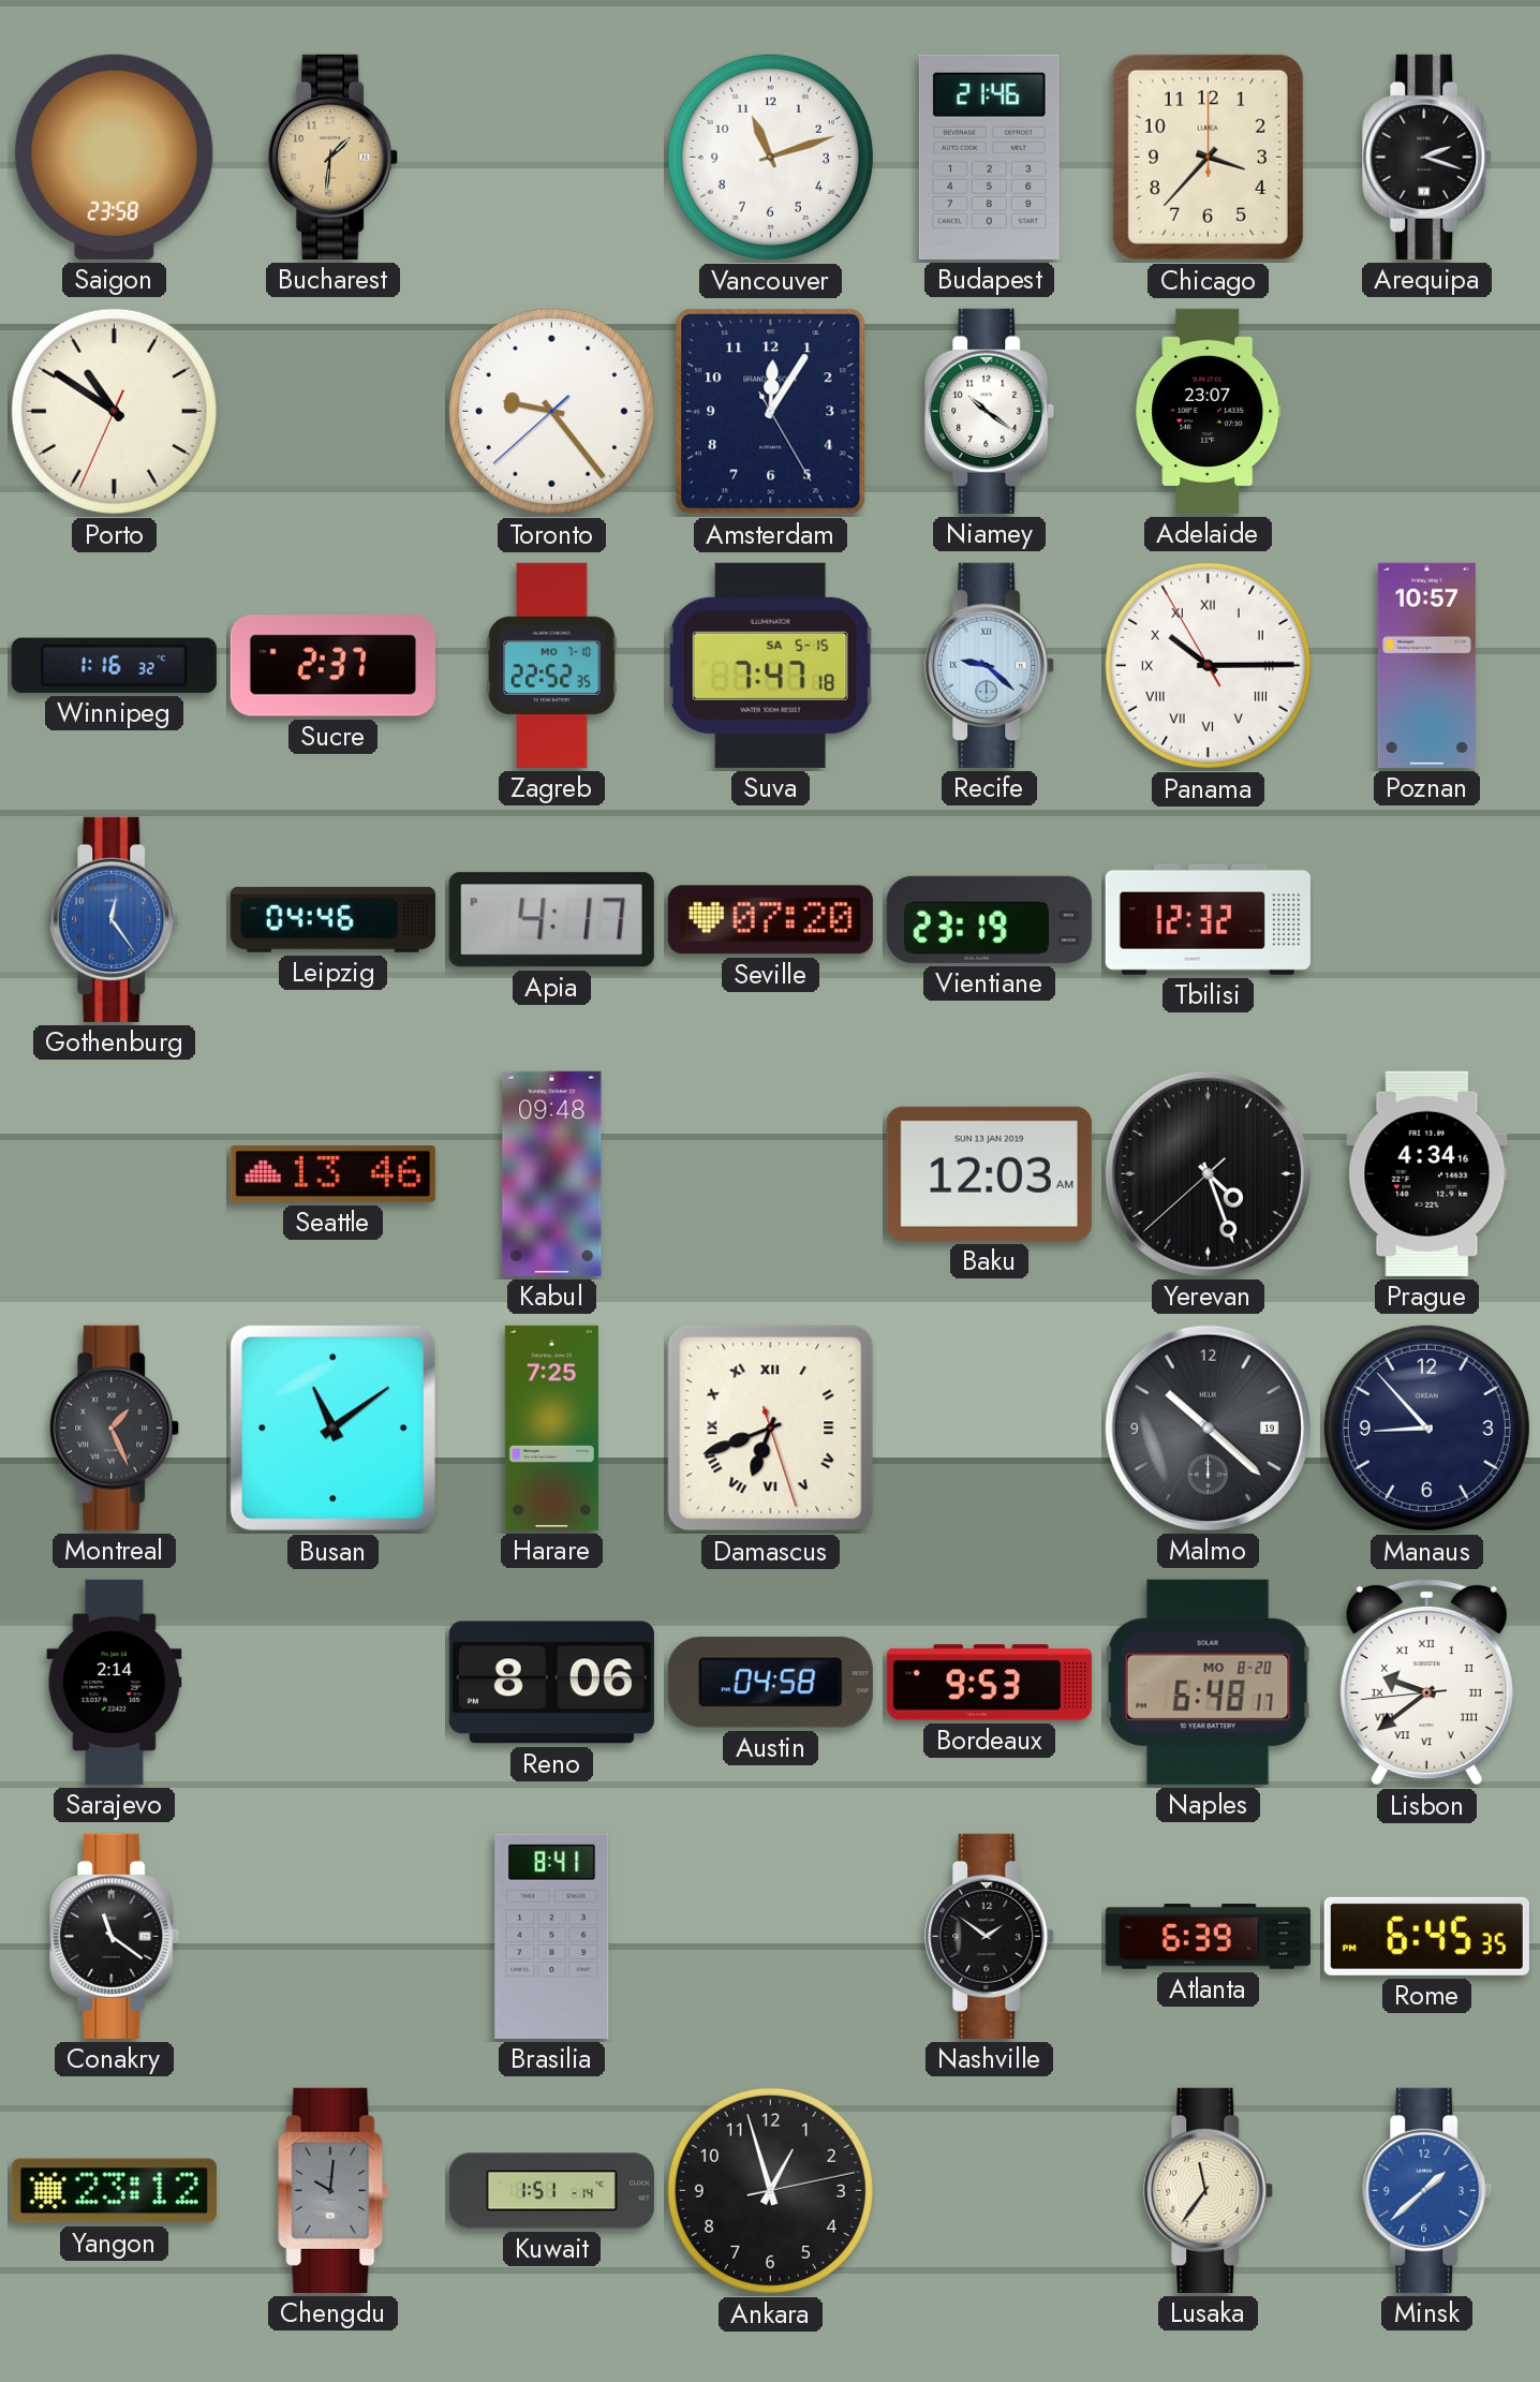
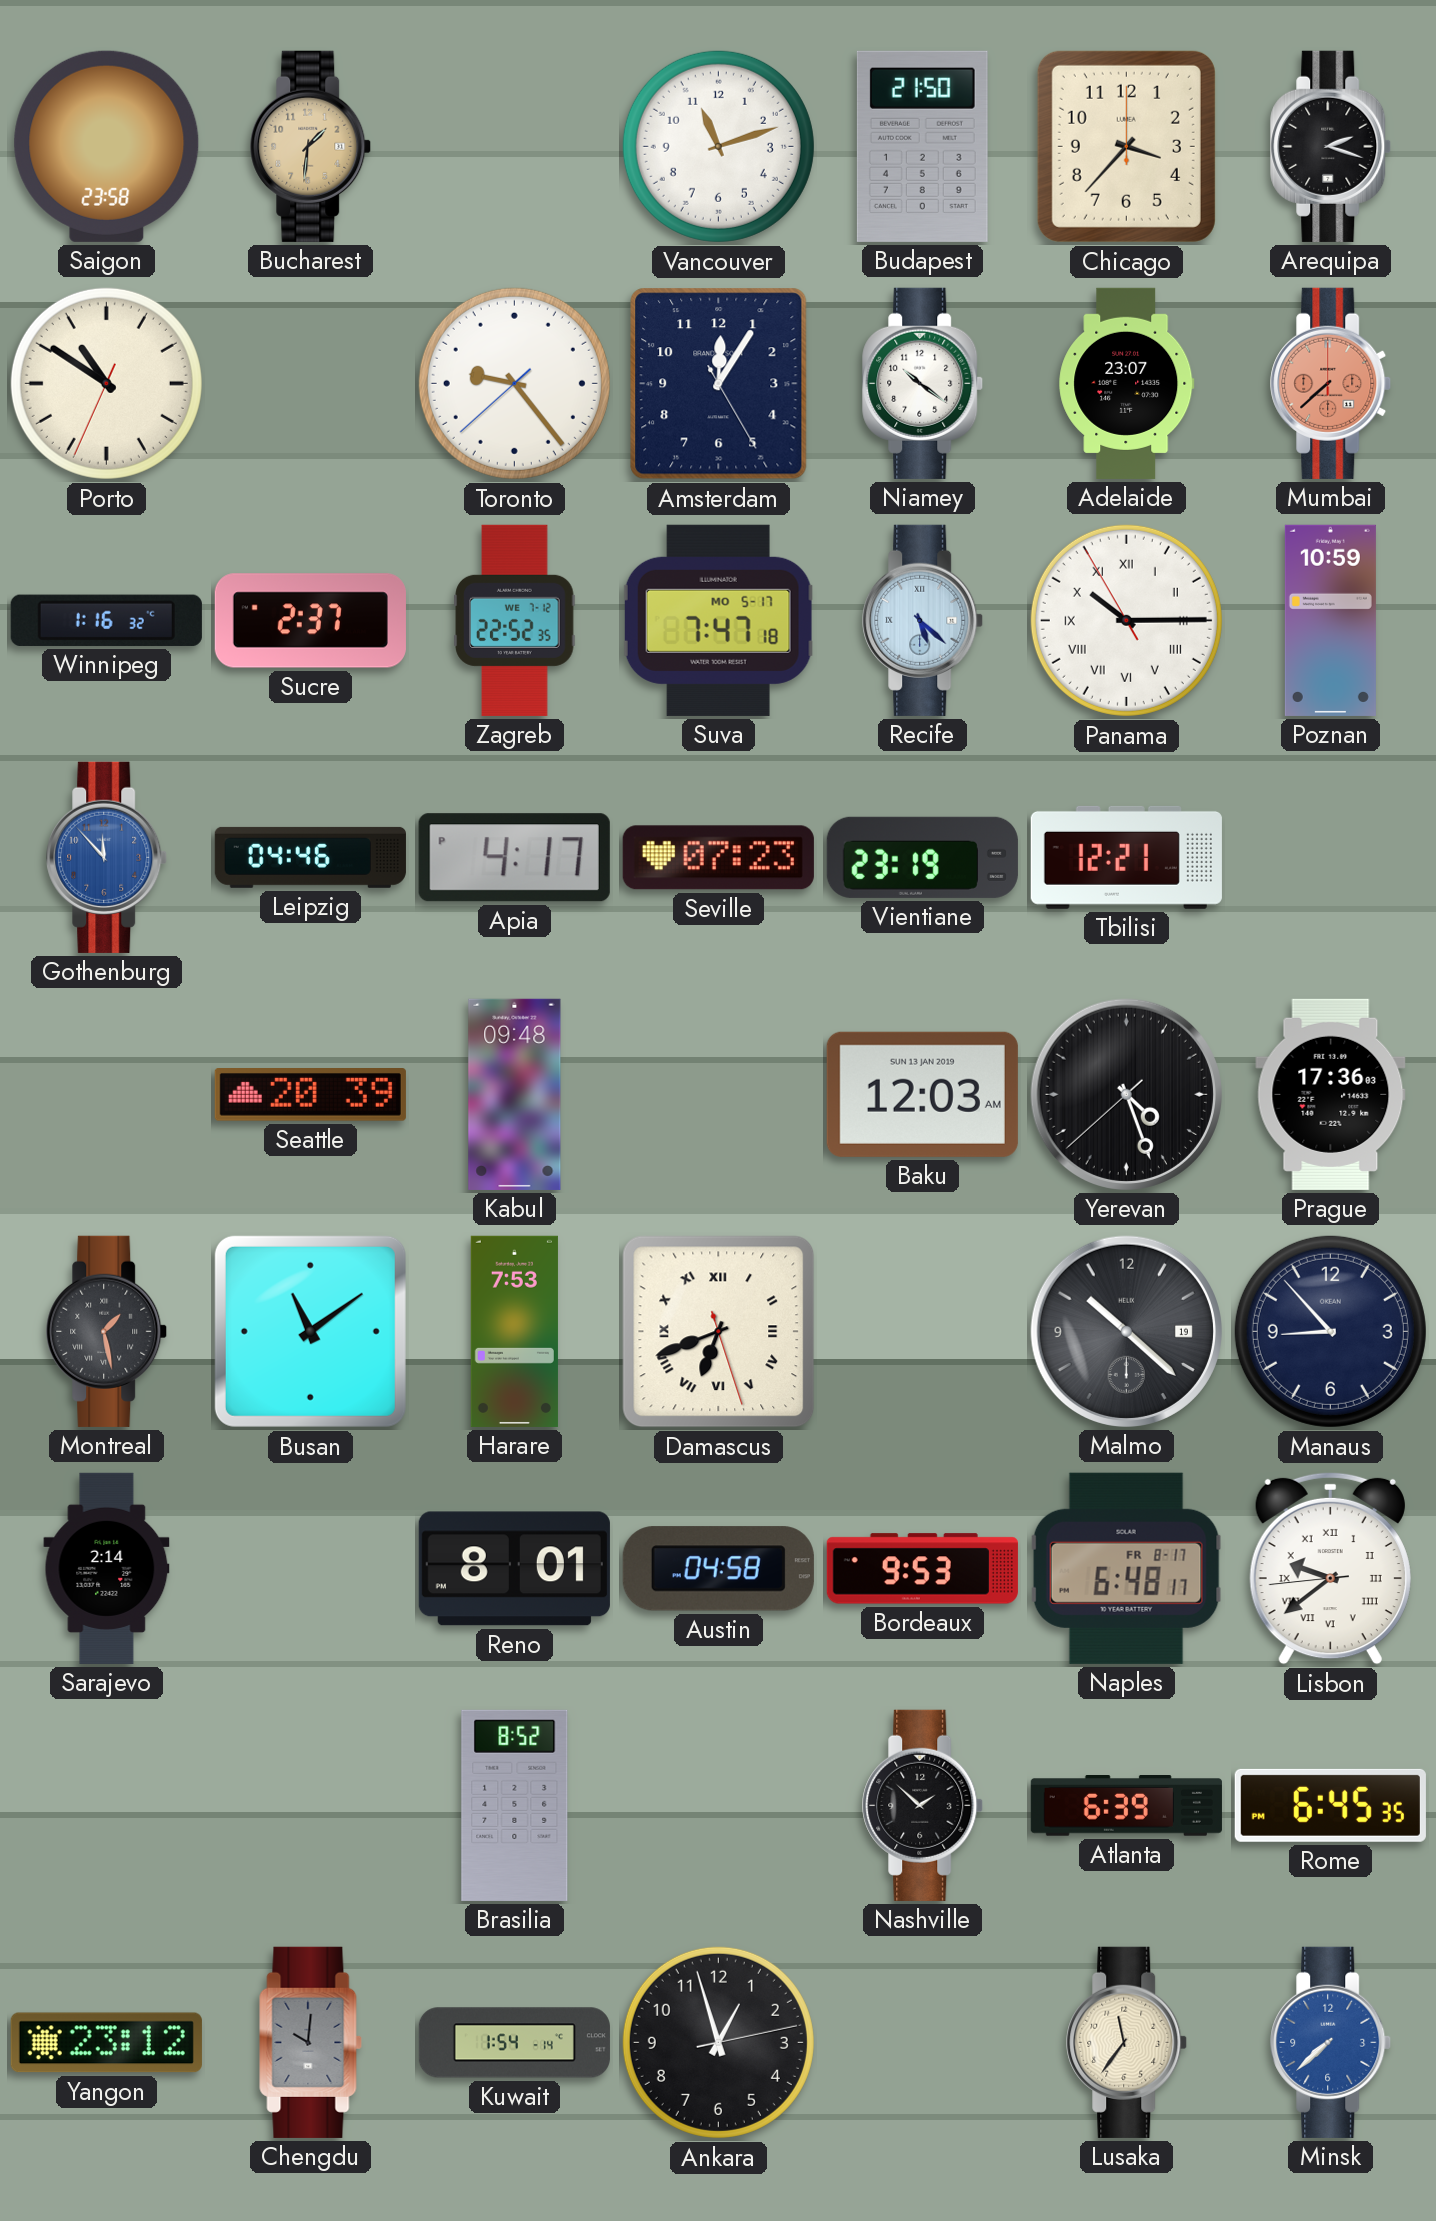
Budapest: 21:46 -> 21:50 (922, 146)
Mumbai: none -> 7:38 (1331, 383)
Zagreb date: MO 7-10 -> WE 7-12 (515, 620)
Suva date: SA 5-15 -> MO 5-17 (718, 620)
Recife: 9:22 -> 5:22 (923, 620)
Poznan: 10:57 -> 10:59 (1330, 620)
Gothenburg: 12:24 -> 11:53 (107, 857)
Seville: 07:20 -> 07:23 (718, 858)
Tbilisi: 12:32 -> 12:21 (1126, 857)
Seattle: 13:46 -> 20:39 (310, 1095)
Prague: 4:34 -> 17:36 (1331, 1094)
Montreal: 1:26 -> 1:28 (107, 1331)
Harare: 7:25 -> 7:53 (514, 1331)
Reno: 8:06 -> 8:01 (514, 1569)
Naples date: MO 8-20 -> FR 8-17 (1126, 1568)
Conakry: 11:21 -> none (115, 1936)
Brasilia: 8:41 -> 8:52 (515, 1805)
Nashville: 1:51 -> 1:52 (923, 1805)
Kuwait: 1:51 -> 1:54 (514, 2043)
Minsk: 1:38 -> 7:38 (1331, 2042)
